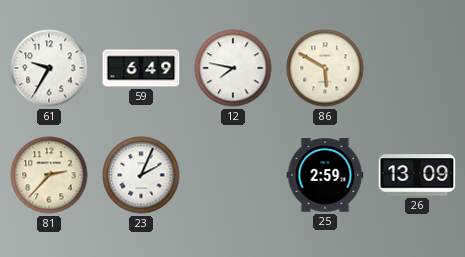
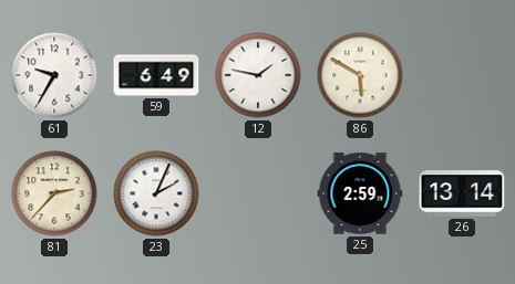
12: 7:47 -> 1:47 (258, 75)
26: 13:09 -> 13:14 (462, 193)
